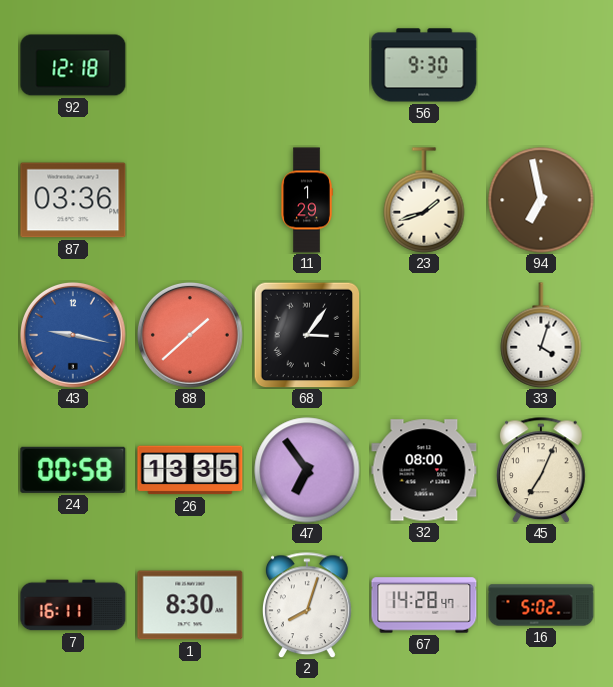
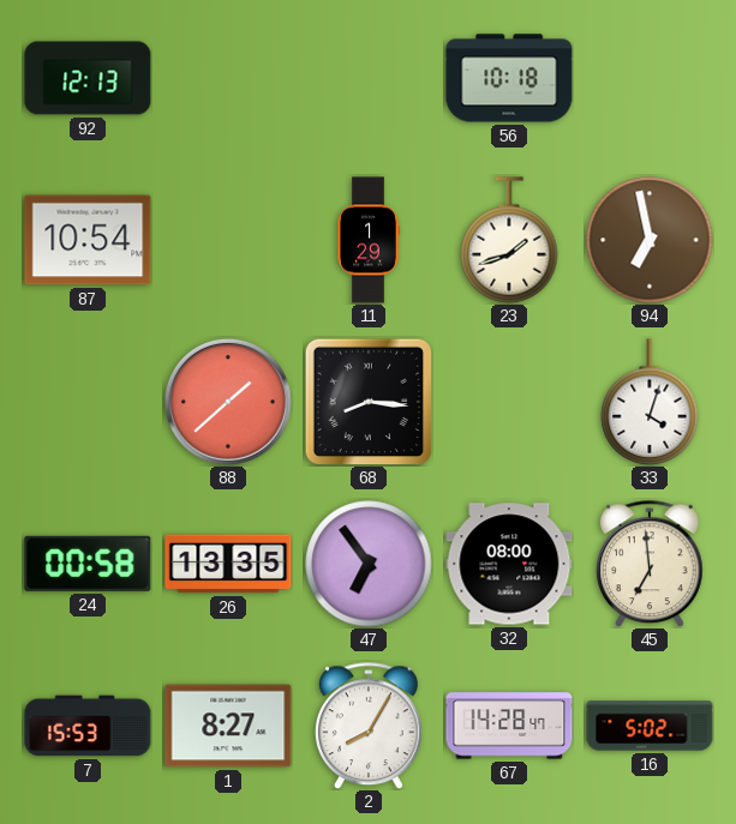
92: 12:18 -> 12:13 (88, 78)
56: 9:30 -> 10:18 (509, 78)
87: 03:36 -> 10:54 (88, 240)
43: 9:17 -> none (73, 335)
68: 3:06 -> 8:16 (369, 402)
45: 7:04 -> 6:59 (651, 564)
7: 16:11 -> 15:53 (88, 726)
1: 8:30 -> 8:27 (228, 726)
2: 8:03 -> 8:05 (370, 726)
